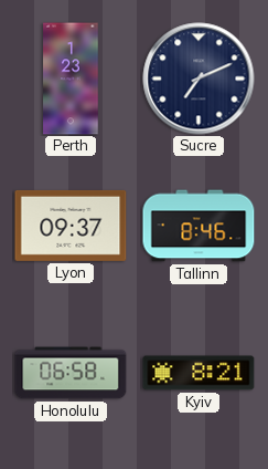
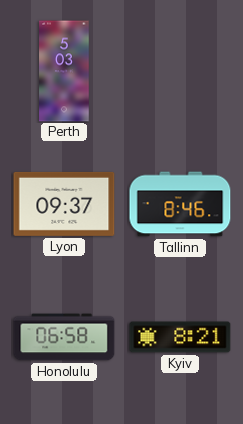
Perth: 1:23 -> 5:03 (64, 71)
Sucre: 7:11 -> none (199, 79)
